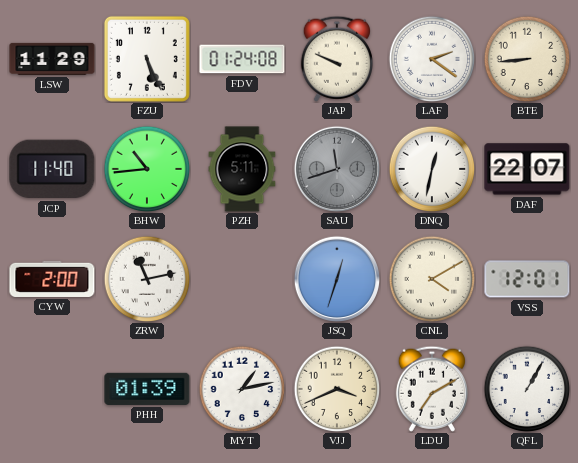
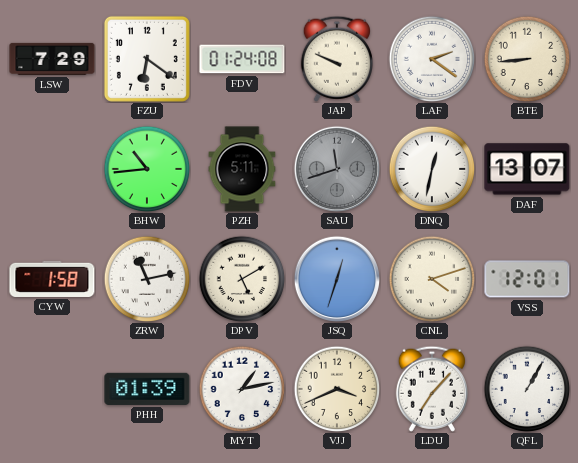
LSW: 11:29 -> 7:29 (52, 59)
FZU: 5:26 -> 6:21 (147, 59)
JCP: 11:40 -> none (52, 169)
DAF: 22:07 -> 13:07 (527, 169)
CYW: 2:00 -> 1:58 (52, 279)
DPV: none -> 5:10 (242, 279)
CNL: 4:10 -> 4:12 (432, 279)
LDU: 7:10 -> 7:07 (432, 389)
